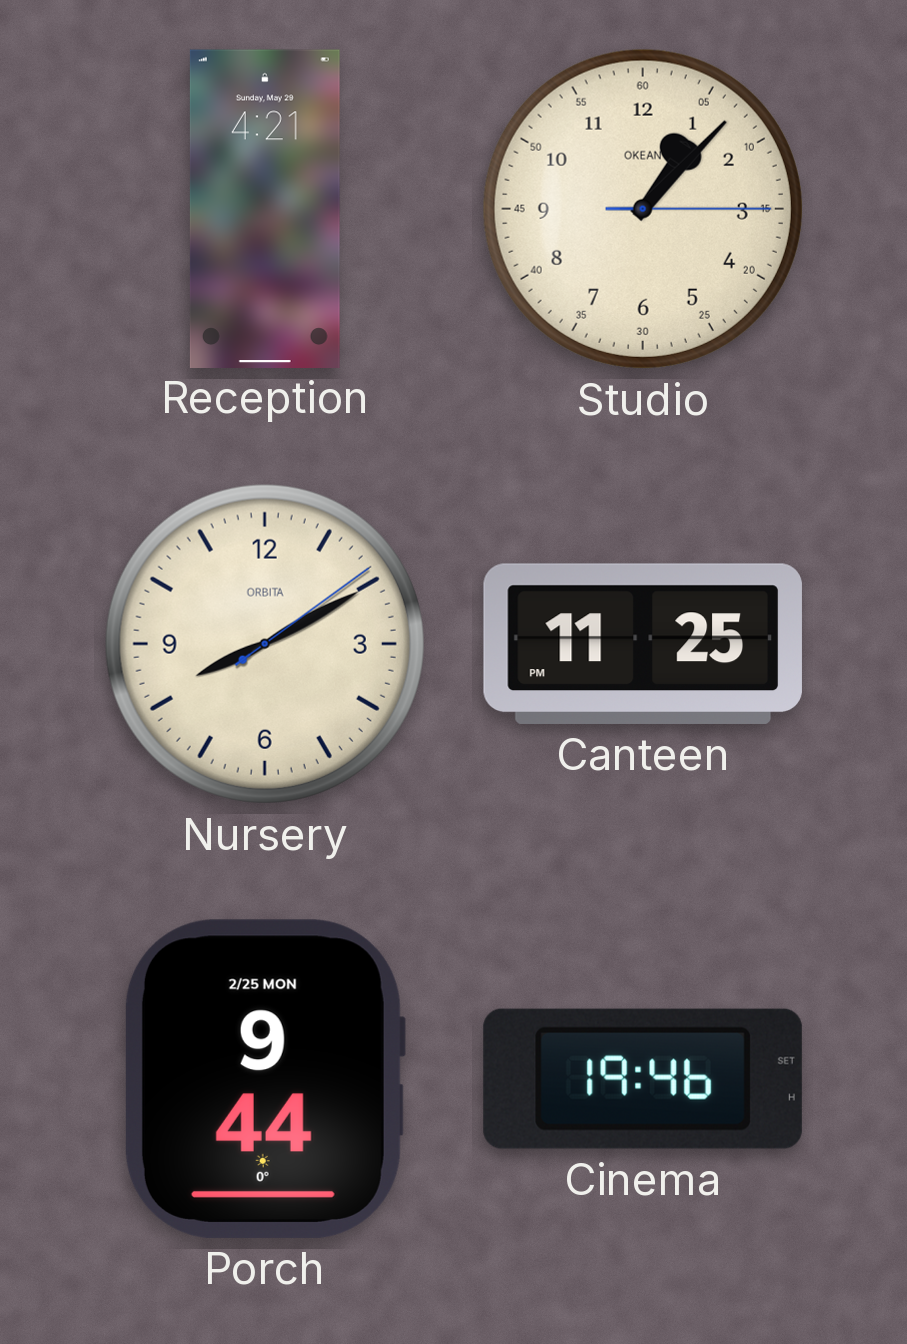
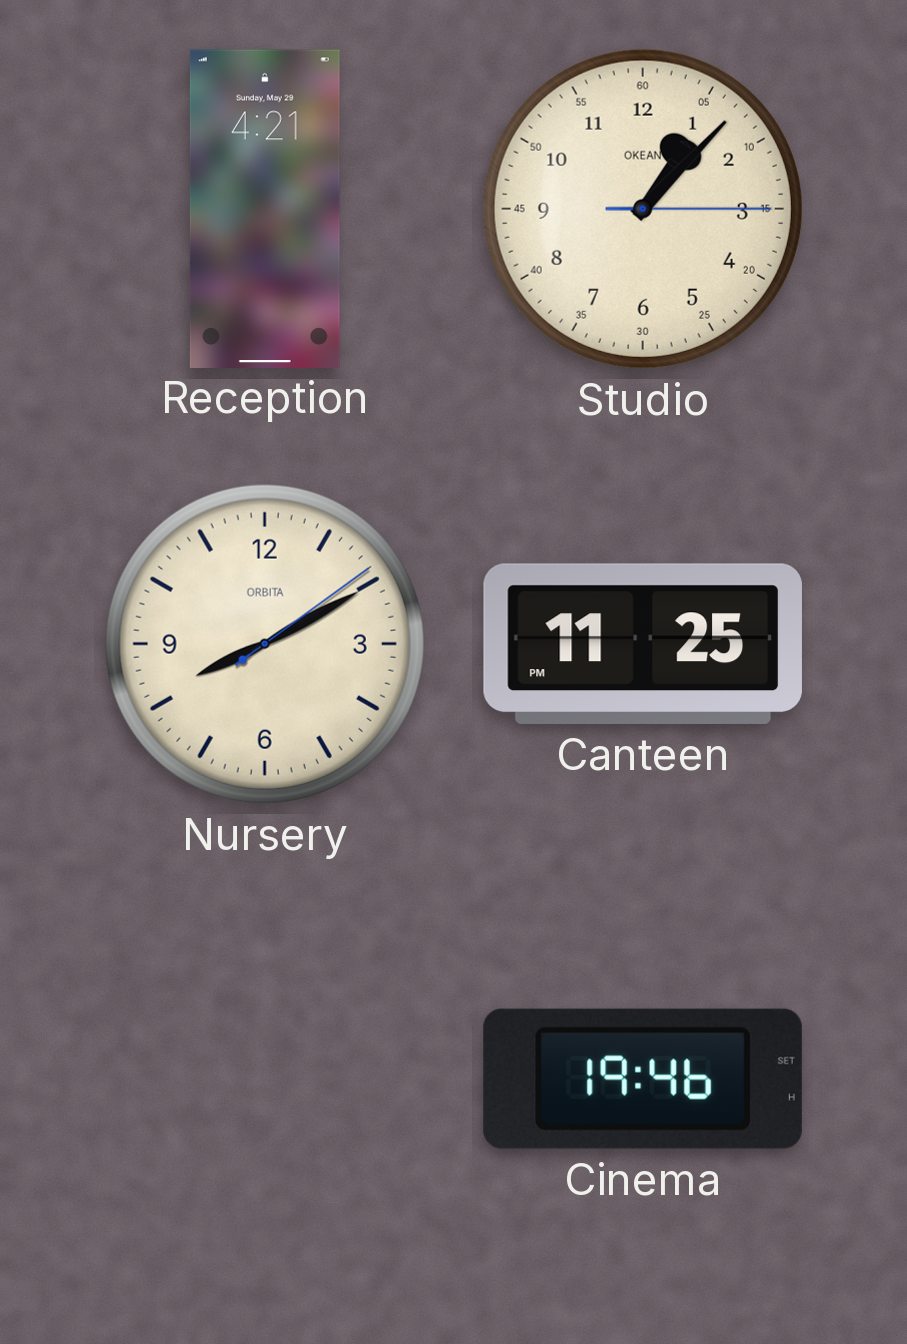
Porch: 9:44 -> none (264, 1079)
